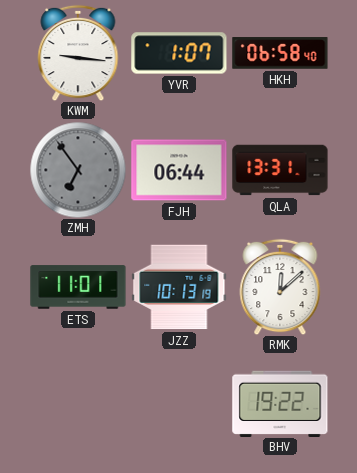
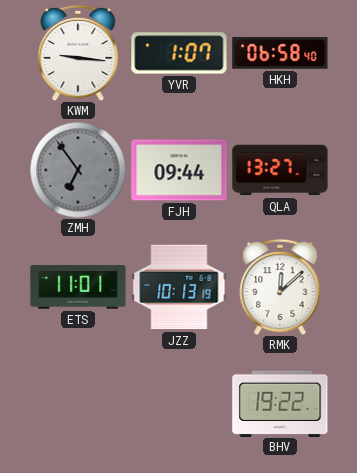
FJH: 06:44 -> 09:44 (179, 170)
QLA: 13:31 -> 13:27 (280, 170)
